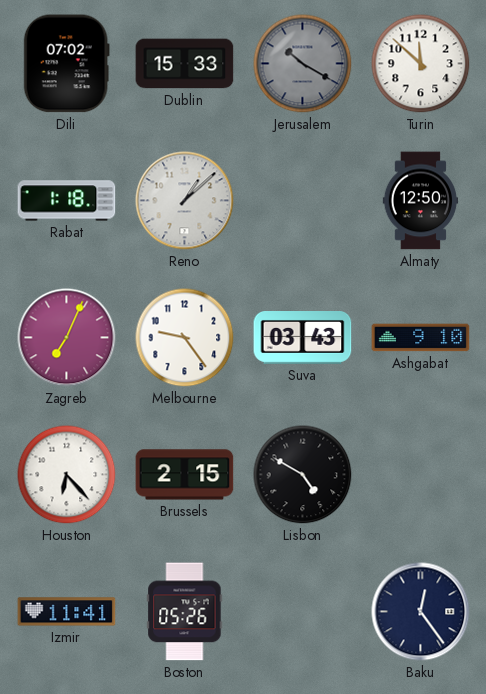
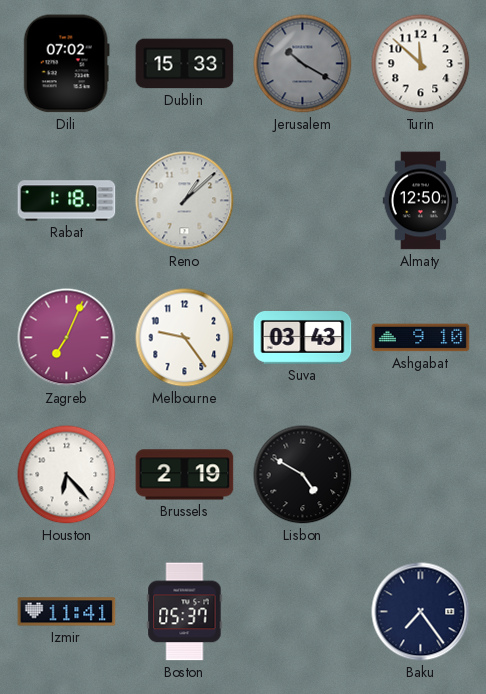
Brussels: 2:15 -> 2:19 (185, 475)
Boston: 05:26 -> 05:37 (185, 612)
Baku: 12:24 -> 7:24 (421, 612)
